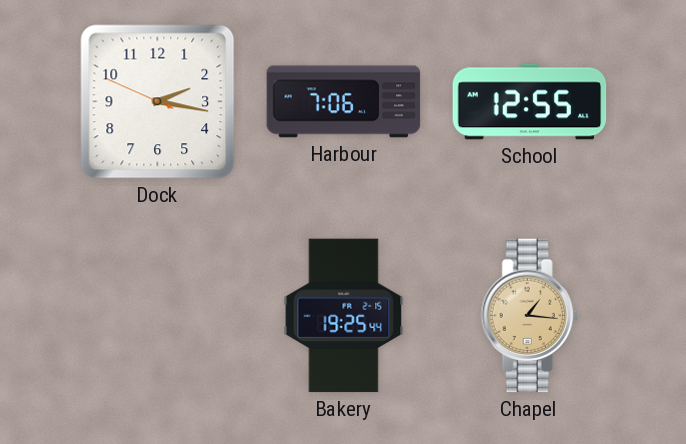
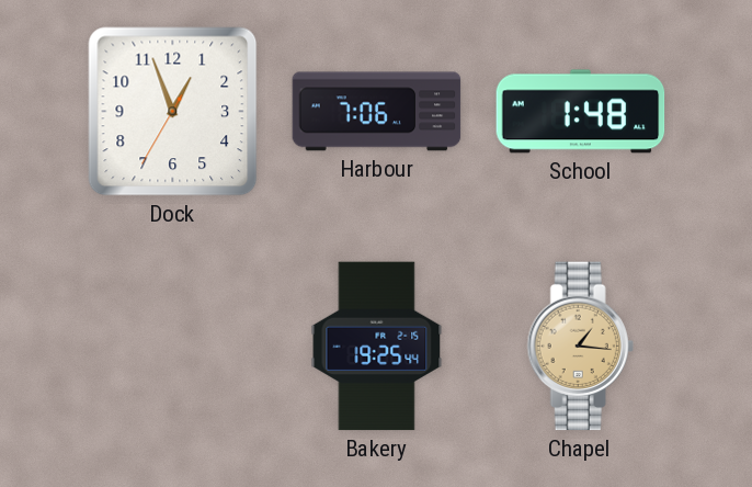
Dock: 2:16 -> 12:56 (173, 112)
School: 12:55 -> 1:48 (581, 112)
